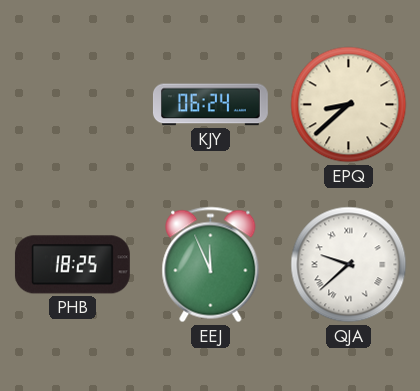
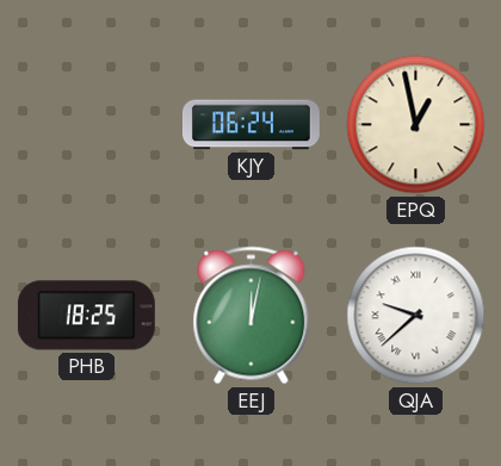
EPQ: 8:38 -> 12:58 (416, 125)
EEJ: 11:56 -> 12:02 (252, 316)
